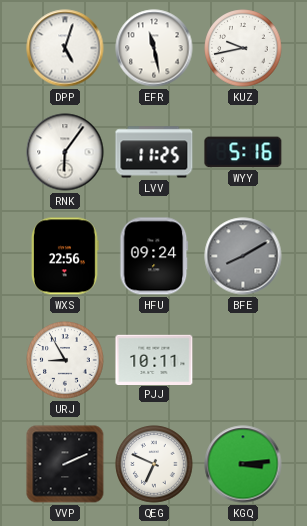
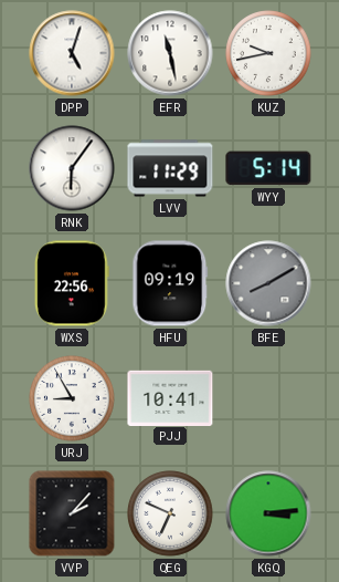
LVV: 11:25 -> 11:29 (170, 168)
WYY: 5:16 -> 5:14 (268, 168)
HFU: 09:24 -> 09:19 (170, 283)
PJJ: 10:11 -> 10:41 (170, 397)
VVP: 2:11 -> 2:07 (72, 513)
